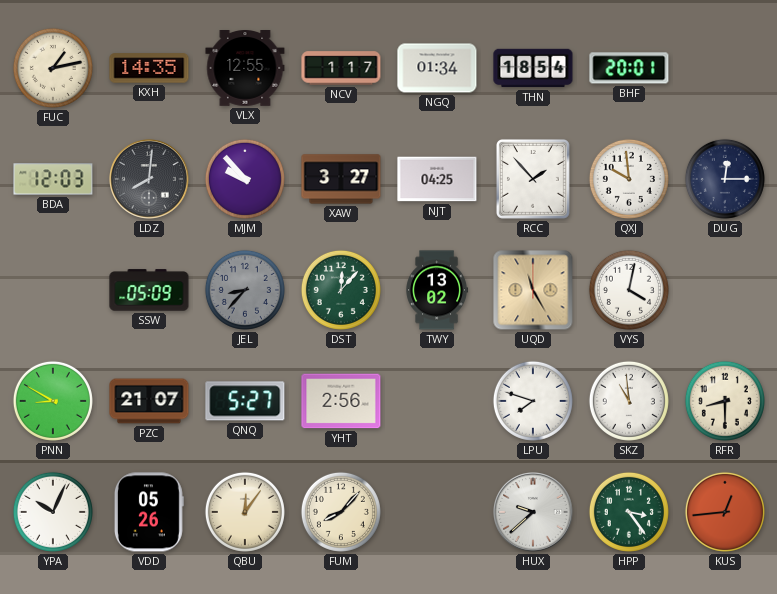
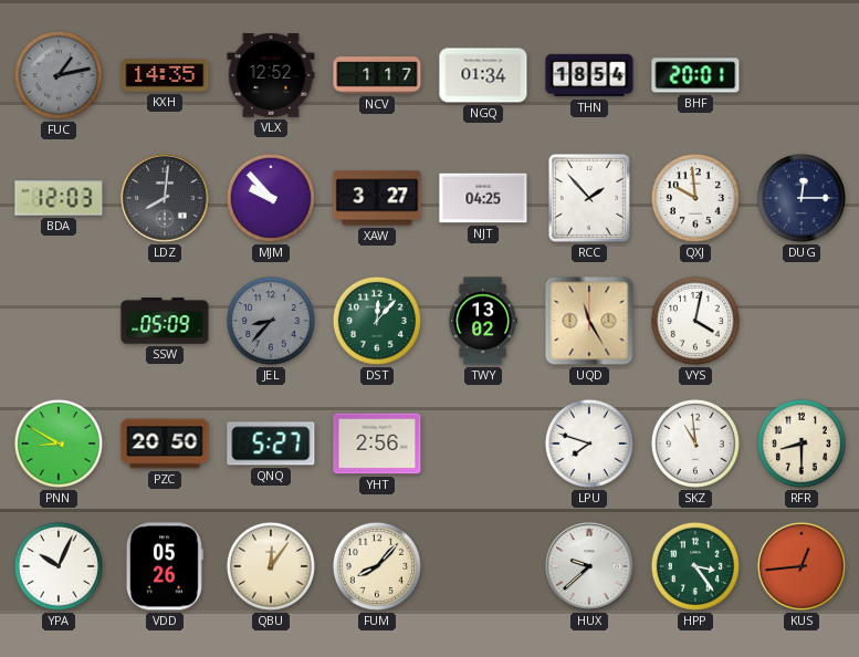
FUC dial: cream -> grey (59, 75)
VLX: 12:55 -> 12:52 (271, 76)
PZC: 21:07 -> 20:50 (165, 444)
